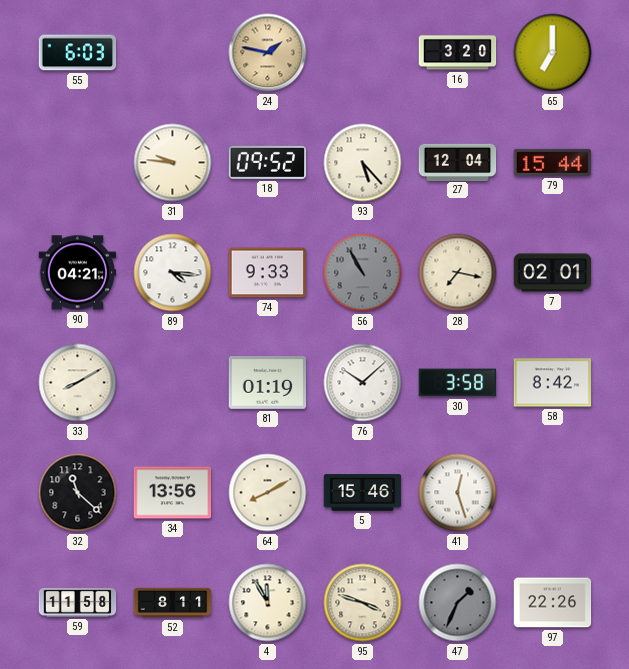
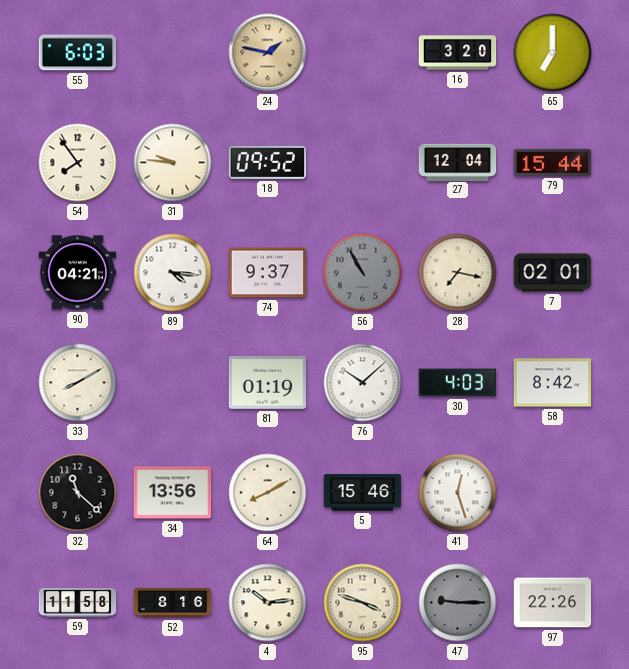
54: none -> 7:54 (78, 163)
93: 5:23 -> none (363, 163)
74: 9:33 -> 9:37 (268, 273)
30: 3:58 -> 4:03 (458, 383)
52: 8:11 -> 8:16 (173, 603)
4: 11:55 -> 10:14 (268, 603)
47: 1:34 -> 9:15 (458, 603)
